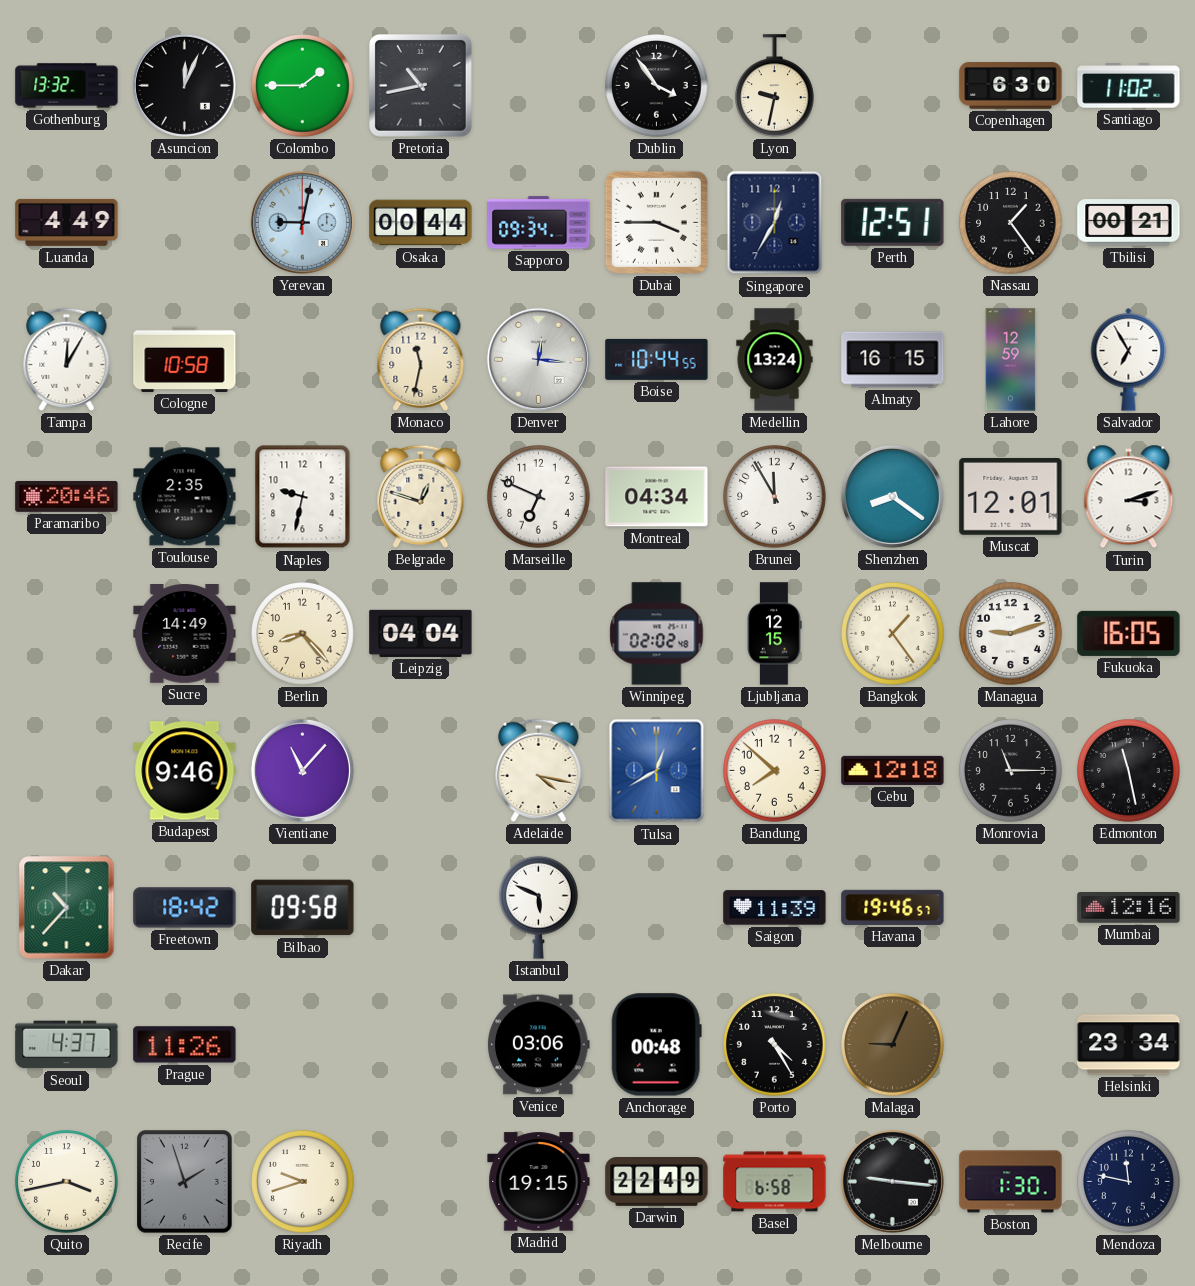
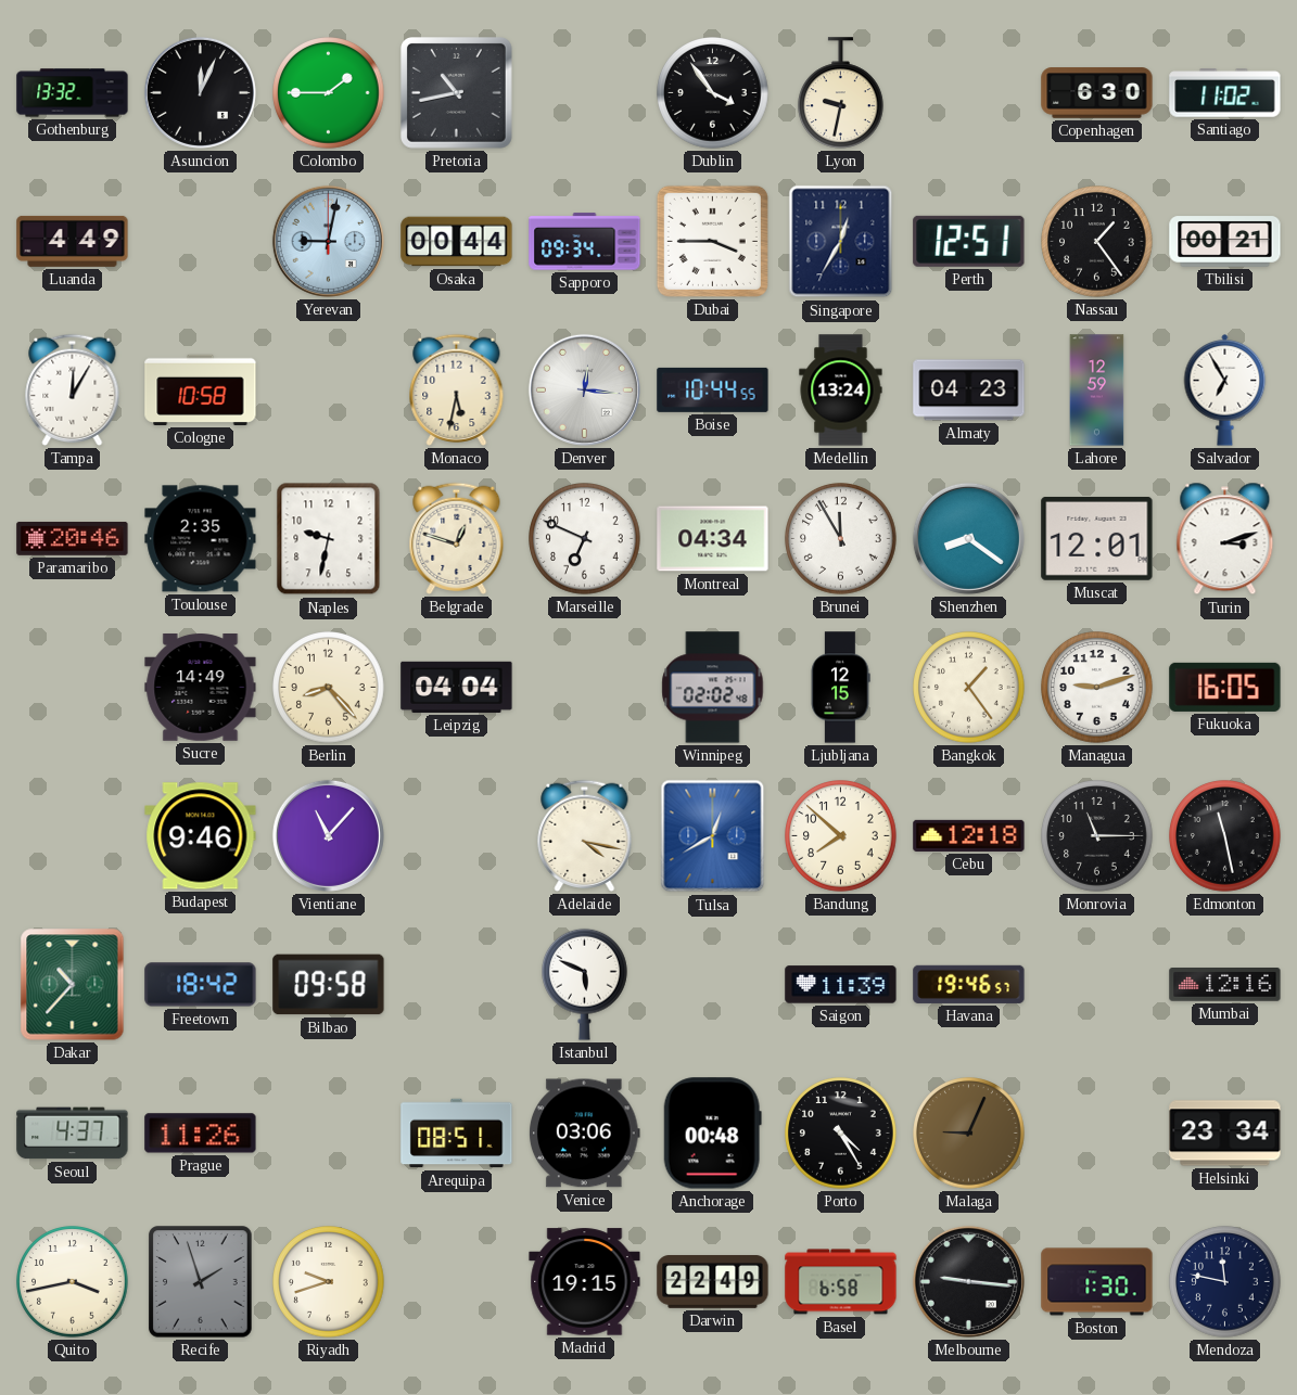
Monaco: 11:32 -> 5:32 (457, 389)
Almaty: 16:15 -> 04:23 (969, 391)
Arequipa: none -> 08:51 (457, 1134)
